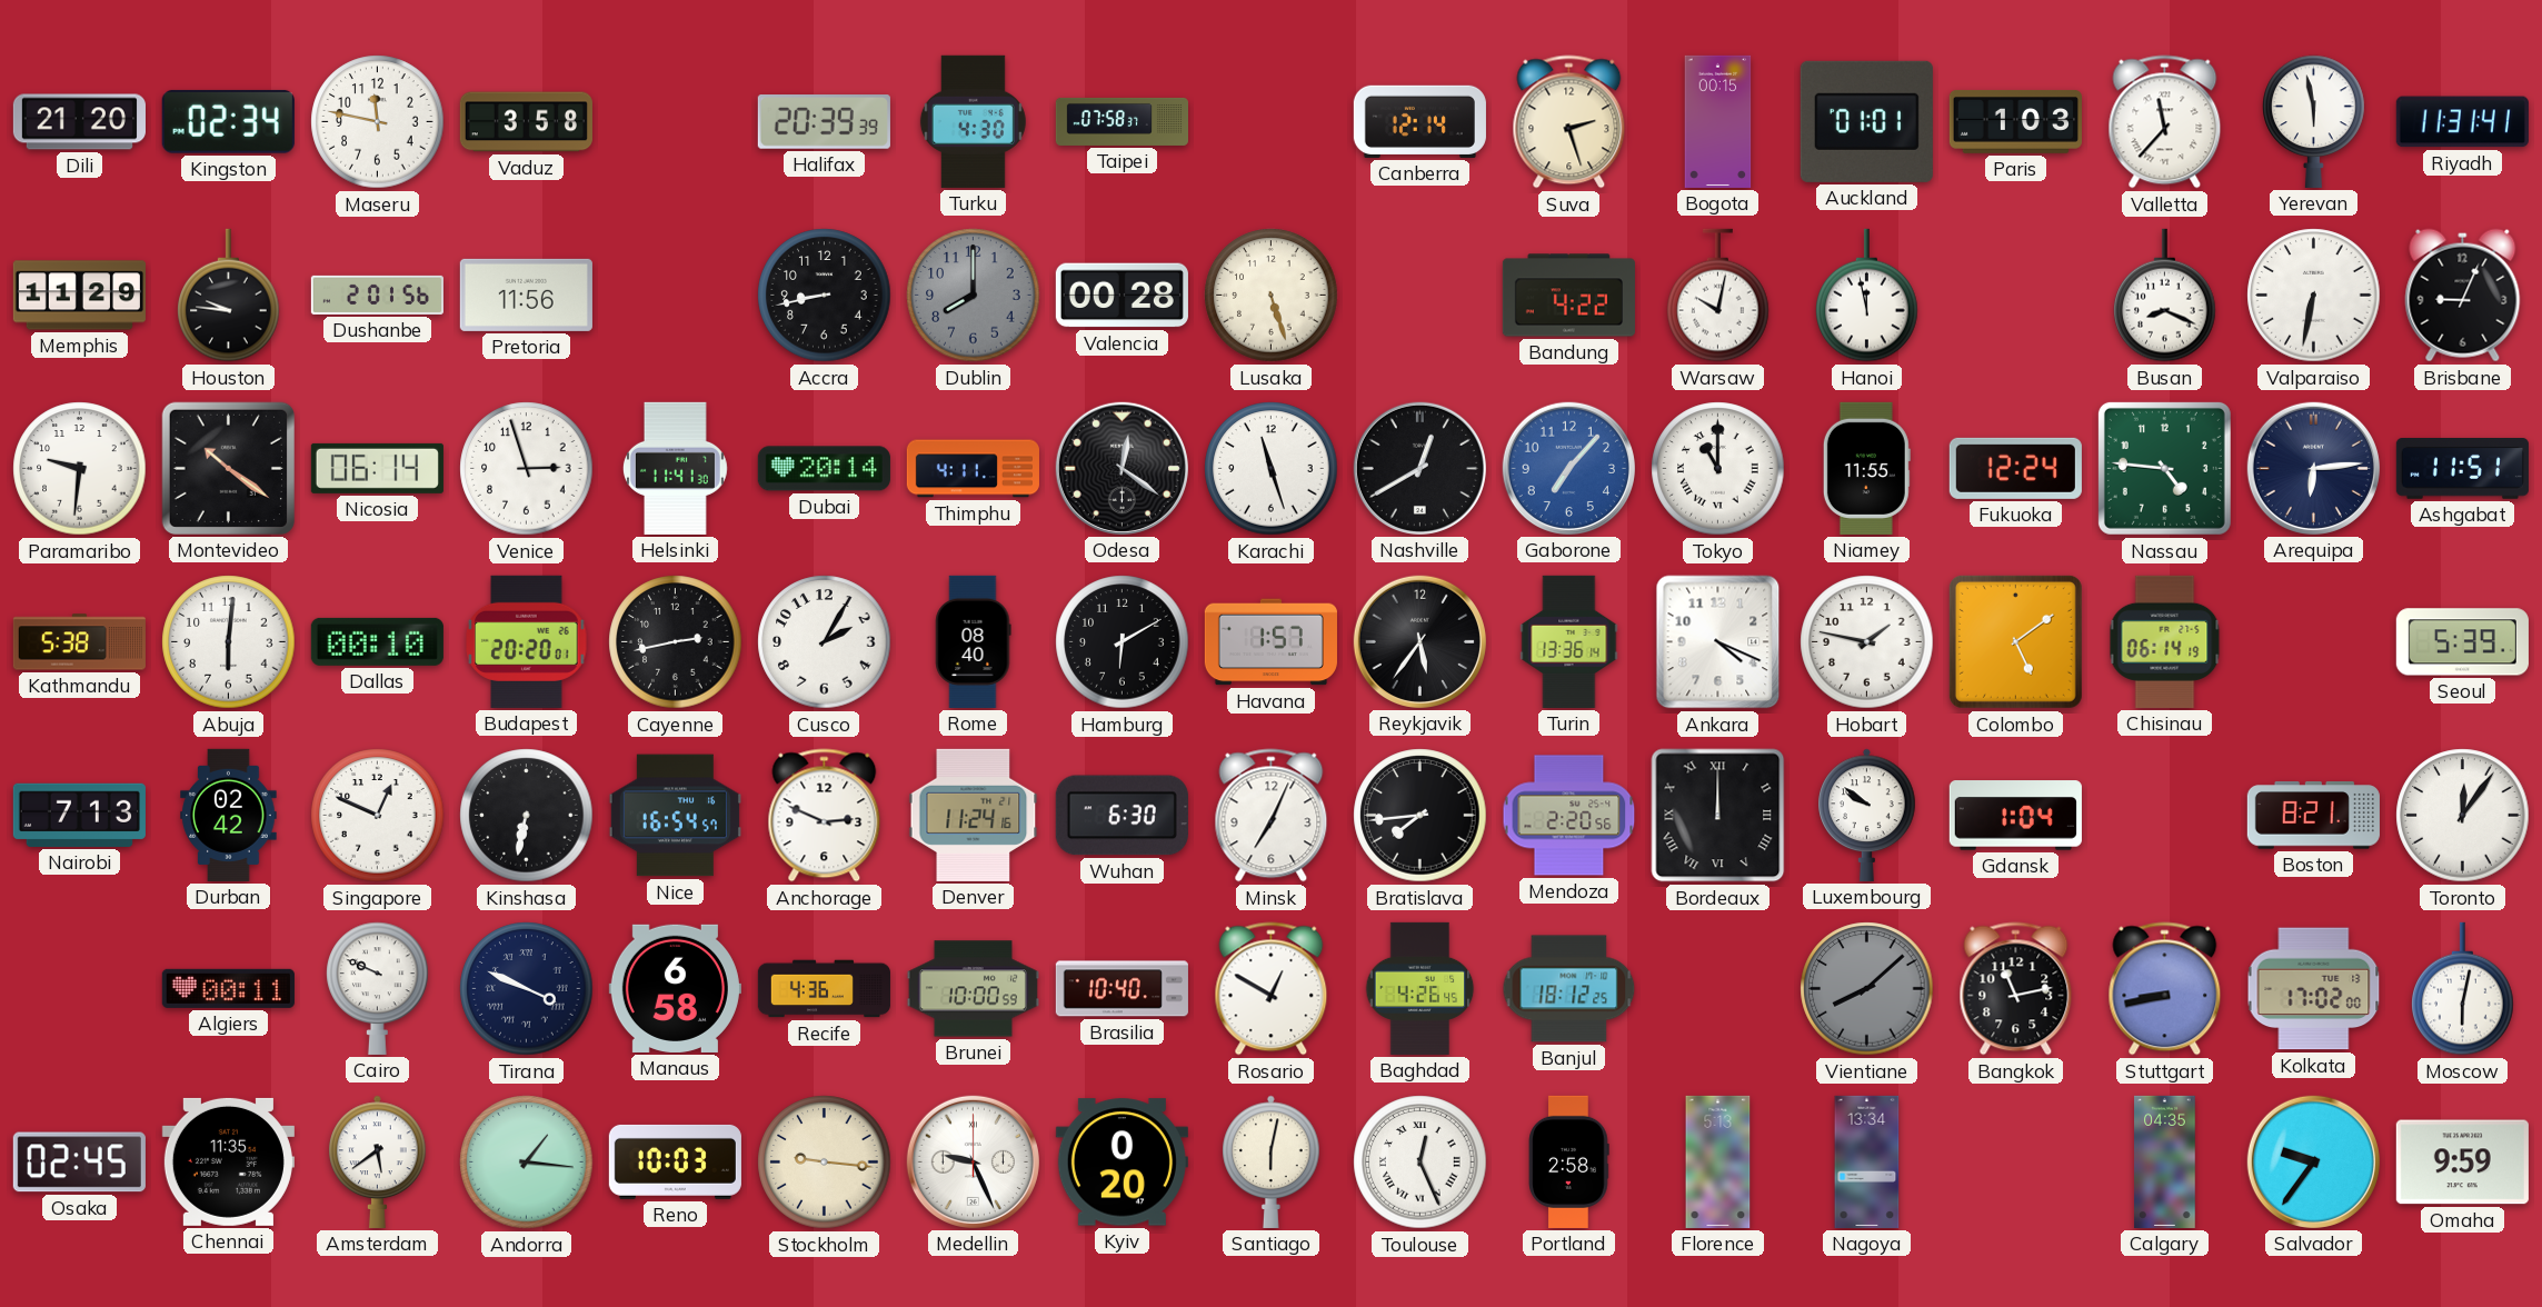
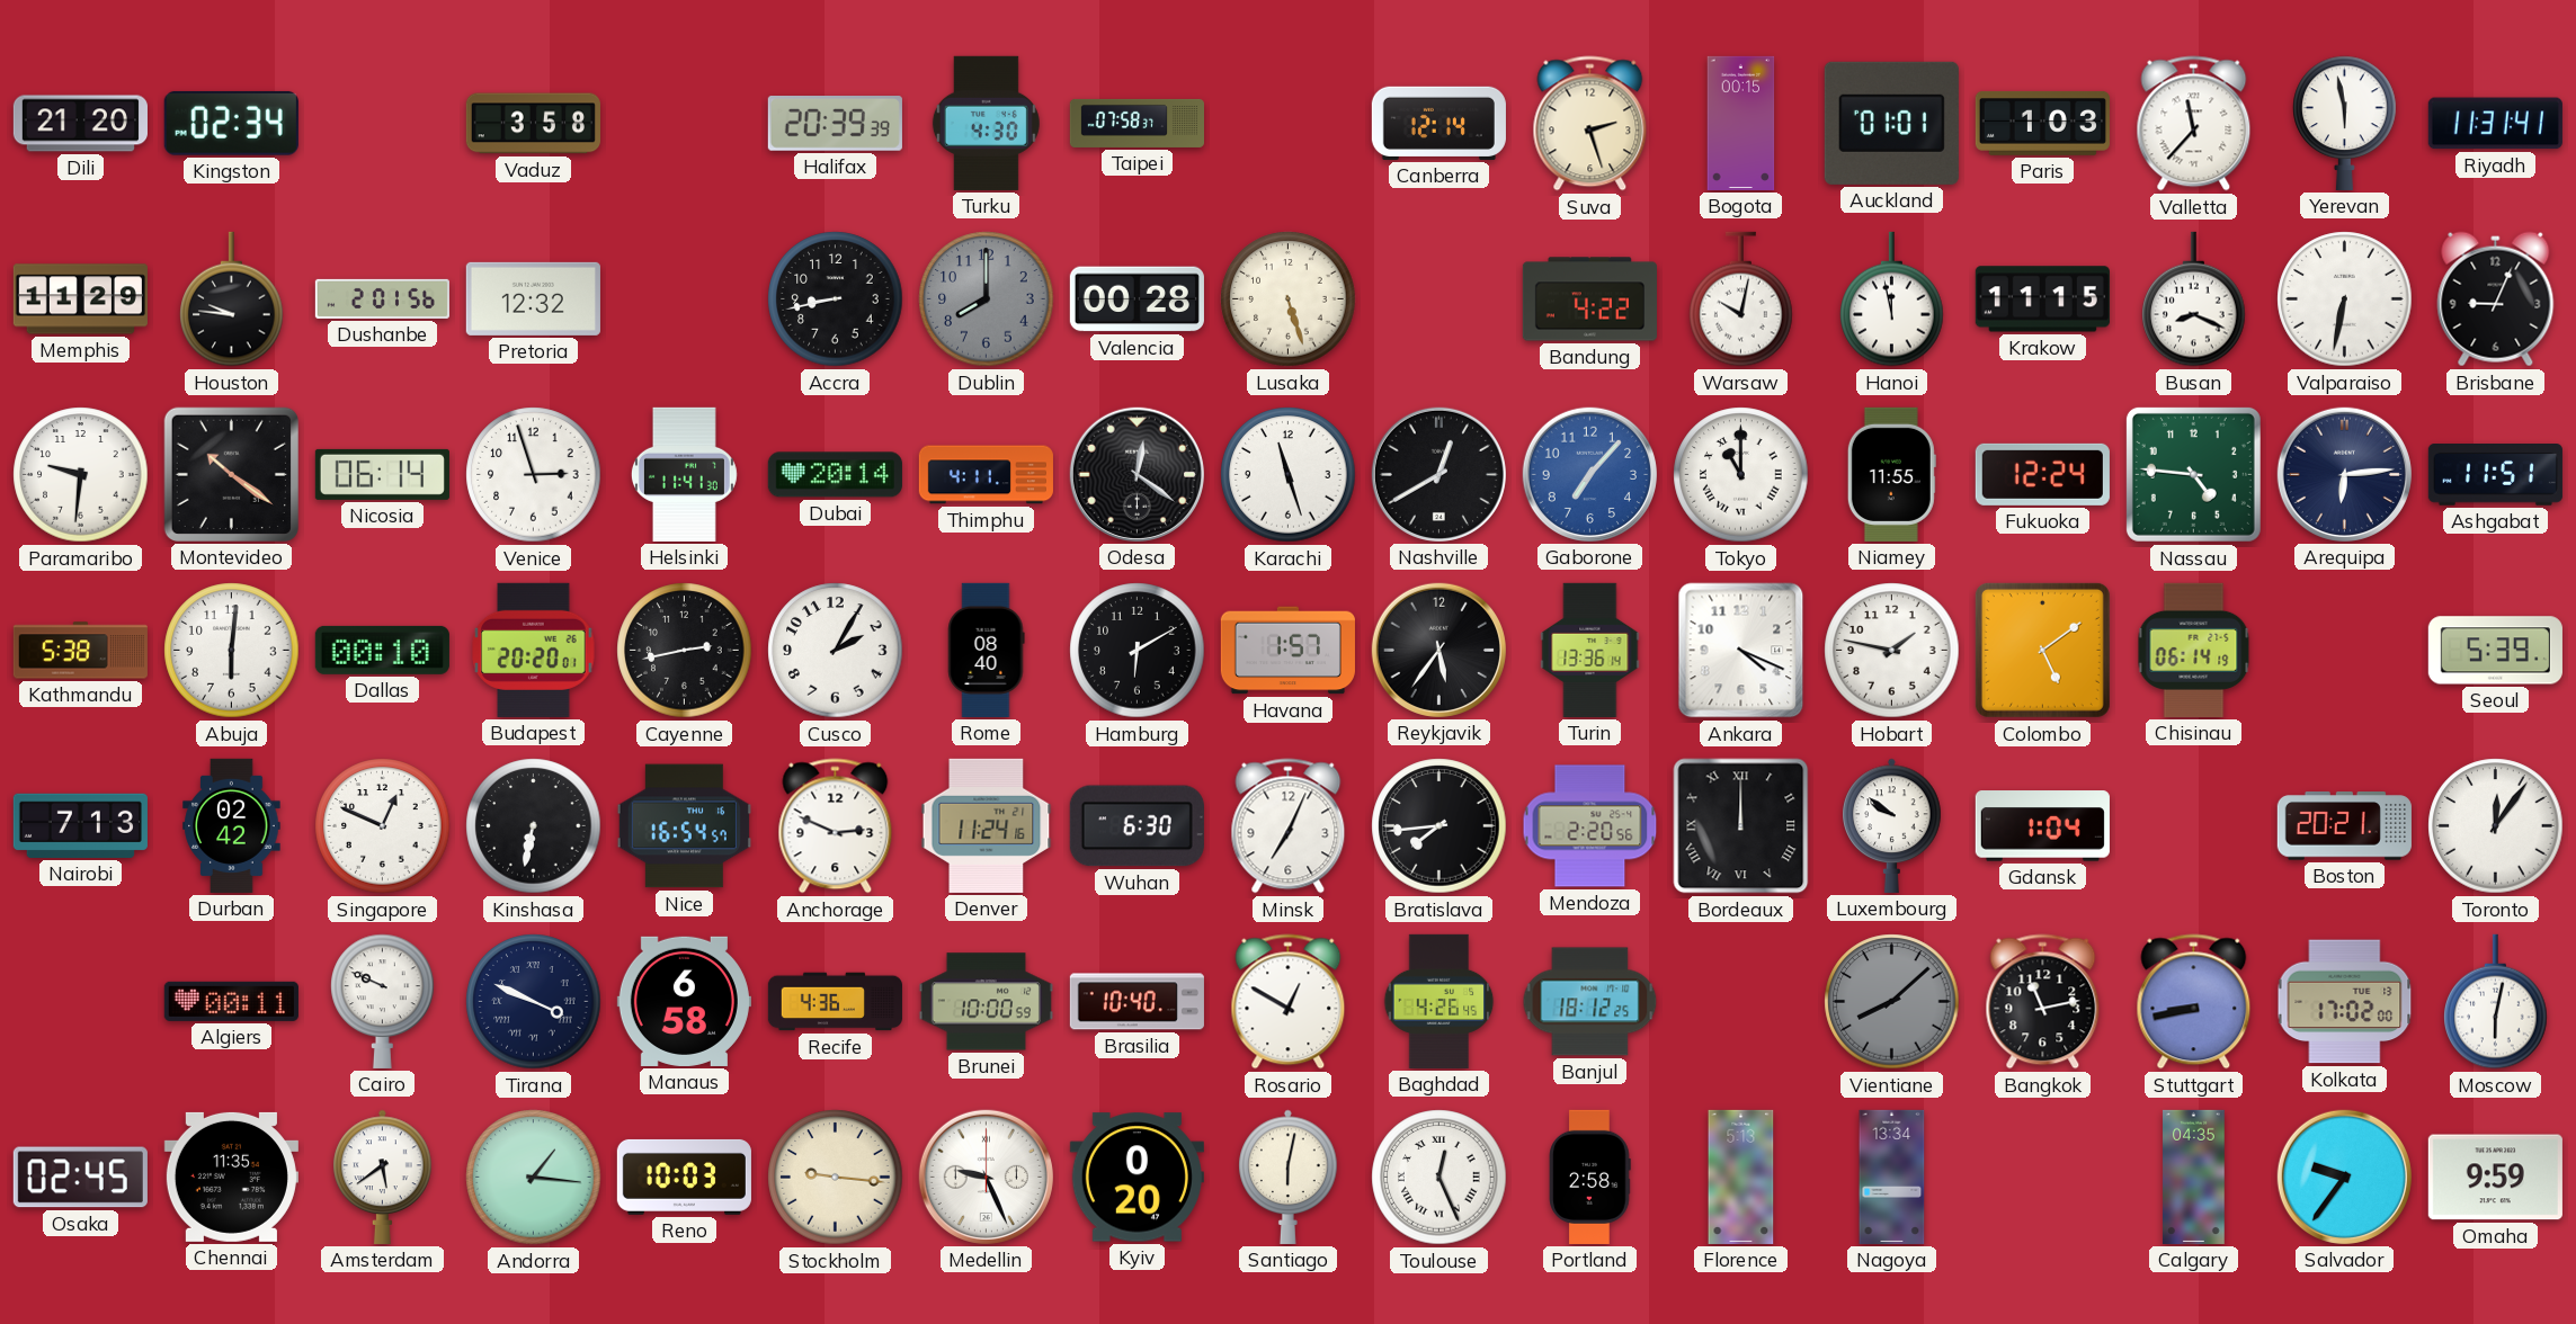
Maseru: 11:47 -> none (378, 122)
Pretoria: 11:56 -> 12:32 (533, 298)
Krakow: none -> 11:15 (2042, 299)
Boston: 8:21 -> 20:21 (2344, 826)
